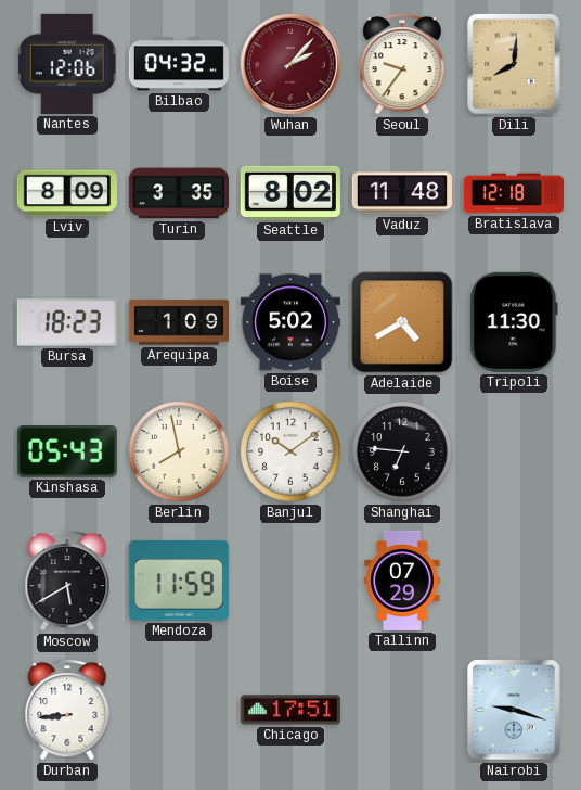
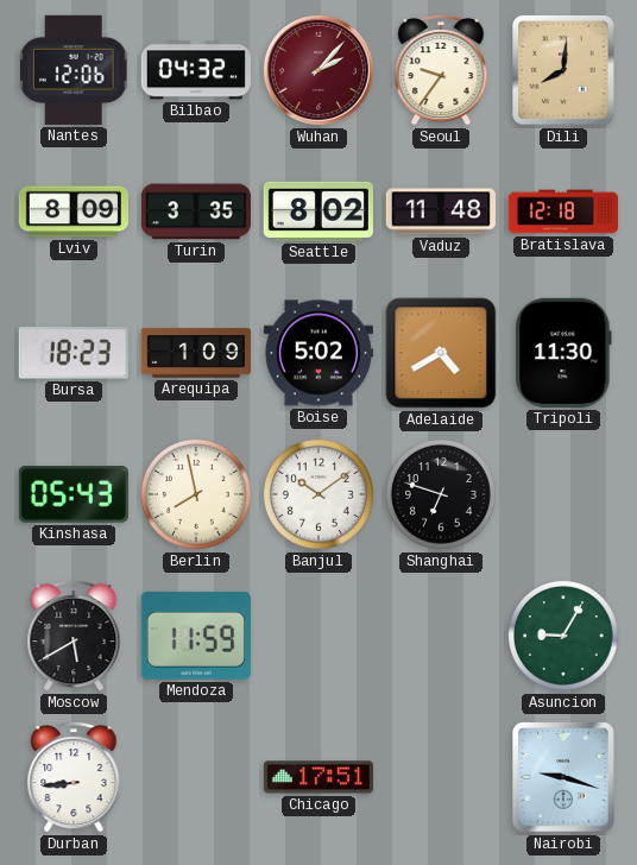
Shanghai: 6:46 -> 6:48 (441, 494)
Tallinn: 07:29 -> none (402, 581)
Asuncion: none -> 9:05 (563, 636)
